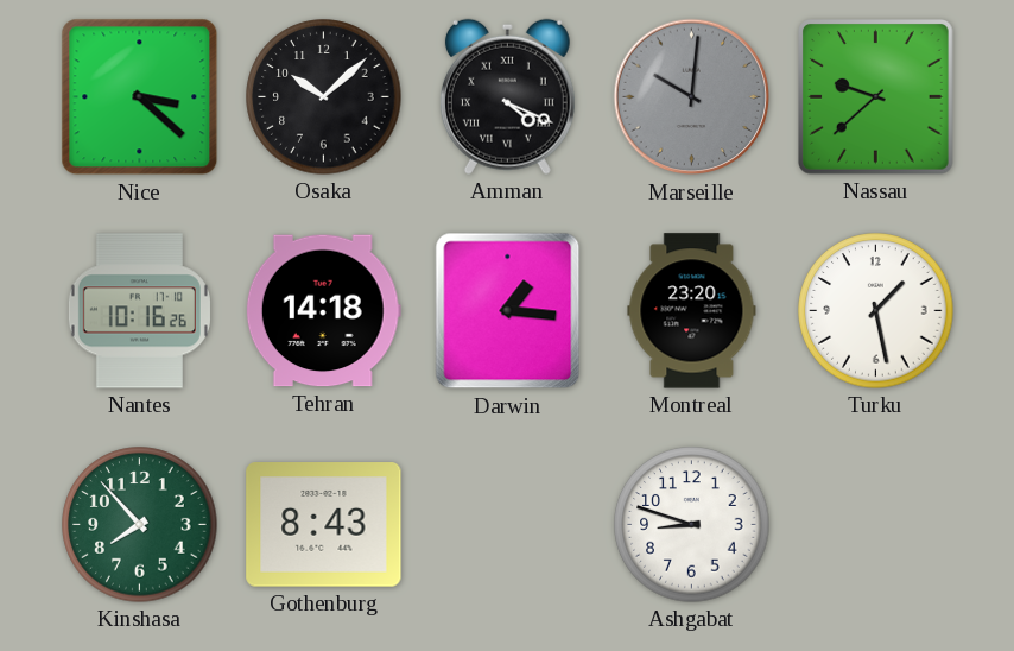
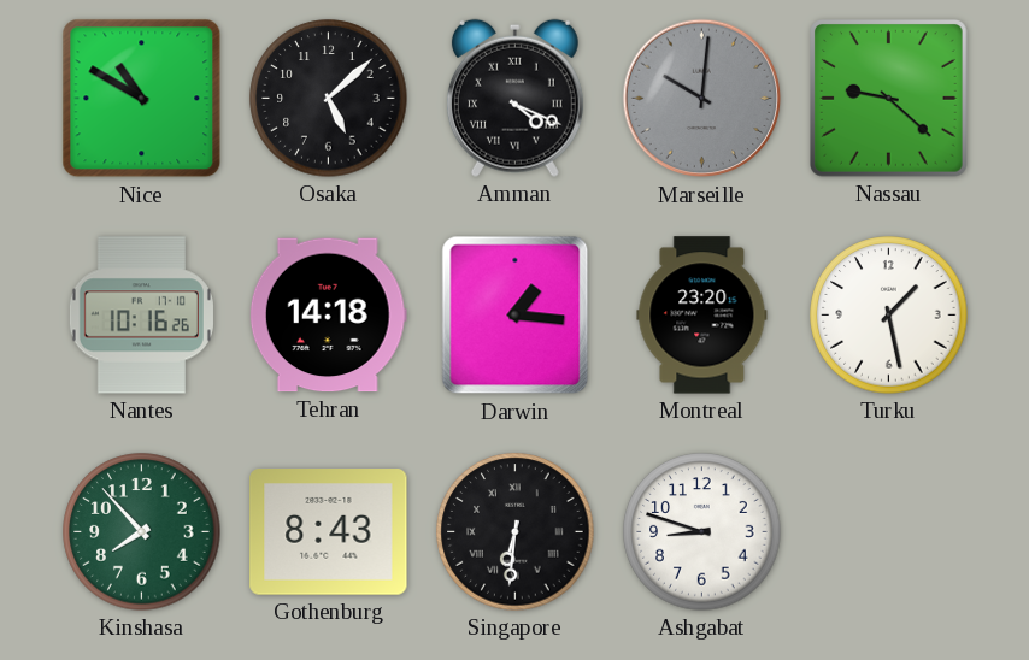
Nice: 3:22 -> 10:50 (142, 99)
Osaka: 10:08 -> 5:08 (329, 99)
Nassau: 9:38 -> 9:22 (889, 99)
Singapore: none -> 6:31 (516, 532)
